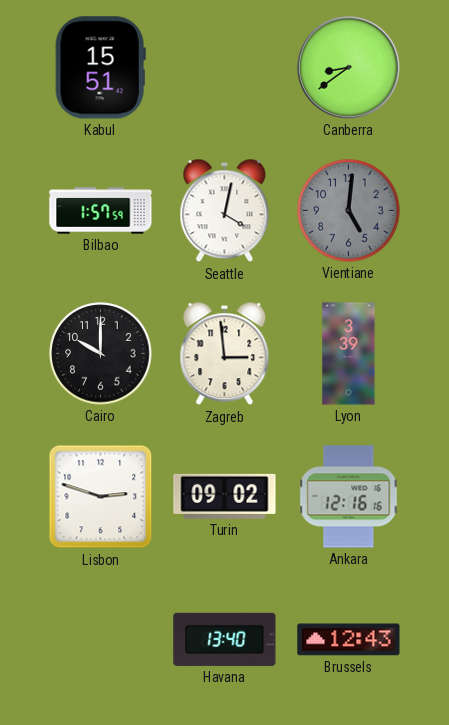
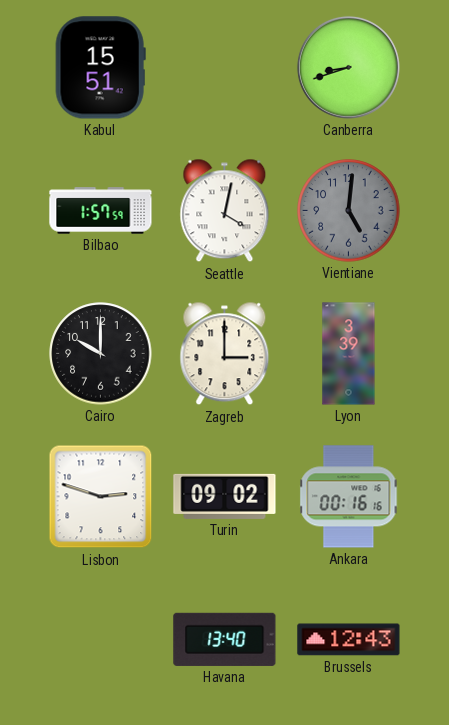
Canberra: 8:39 -> 8:42 (348, 67)
Zagreb: 2:59 -> 3:00 (225, 354)
Ankara: 12:16 -> 00:16 (349, 497)
